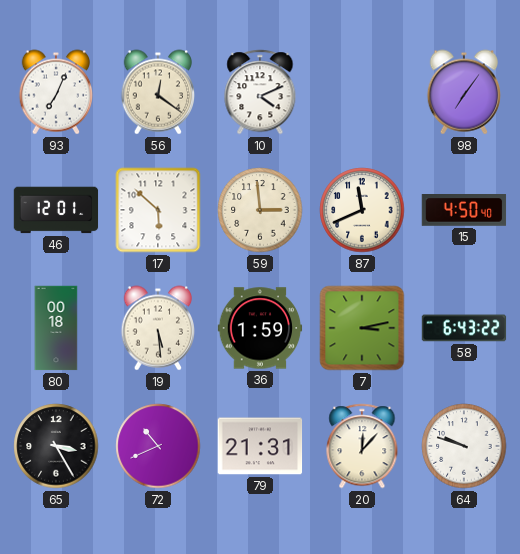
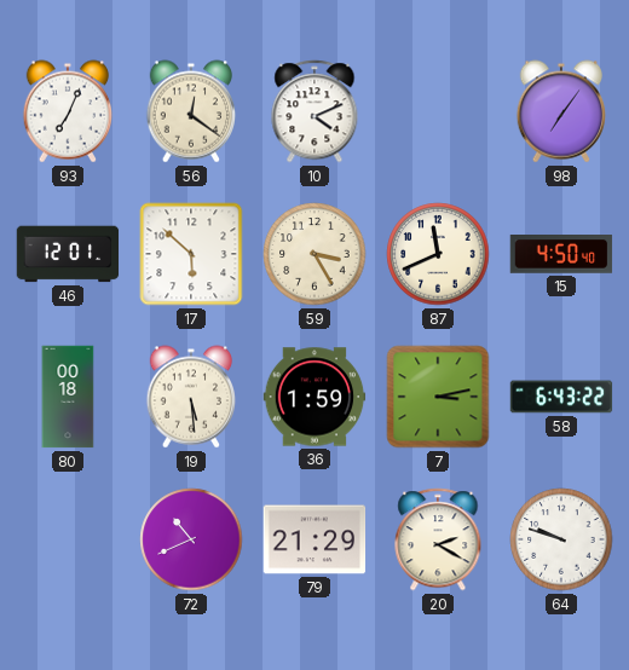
59: 2:59 -> 3:25 (314, 254)
65: 3:25 -> none (56, 446)
79: 21:31 -> 21:29 (314, 539)
20: 12:07 -> 2:20 (438, 539)
